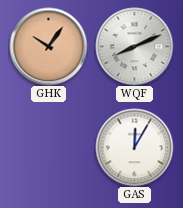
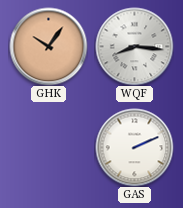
WQF: 8:11 -> 8:16 (134, 46)
GAS: 12:05 -> 2:11 (134, 147)
